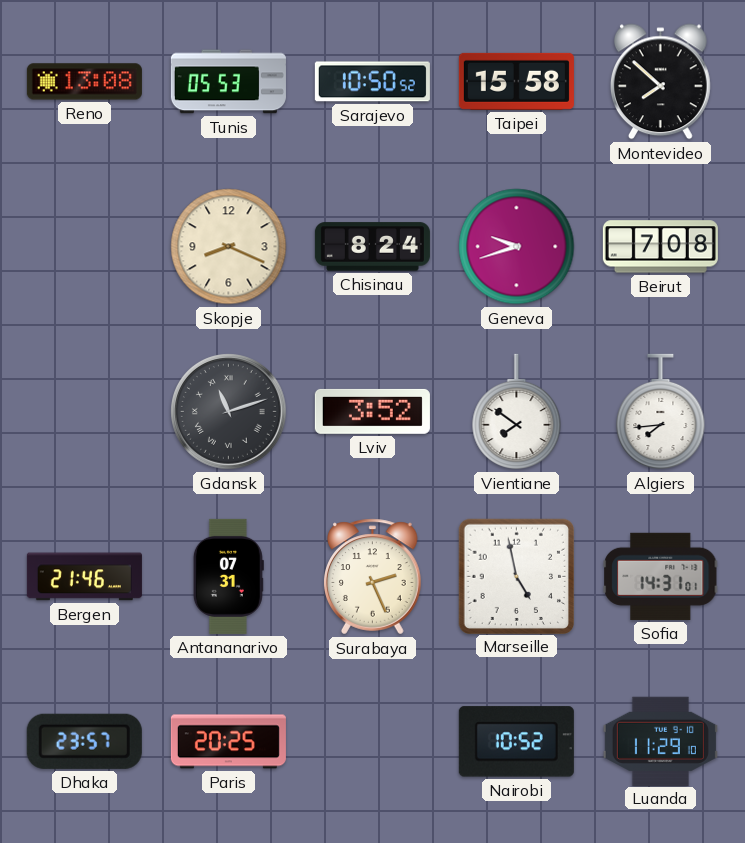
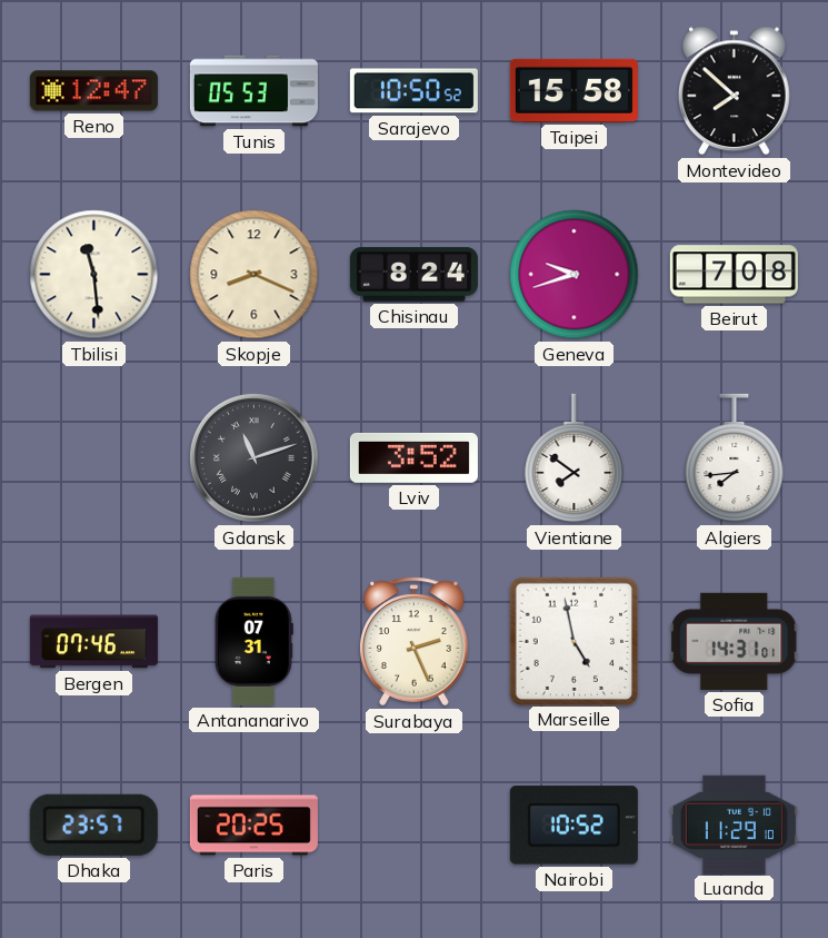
Reno: 13:08 -> 12:47 (93, 91)
Tbilisi: none -> 11:29 (94, 275)
Bergen: 21:46 -> 07:46 (93, 642)
